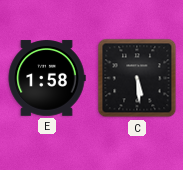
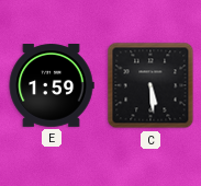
E: 1:58 -> 1:59 (52, 85)
